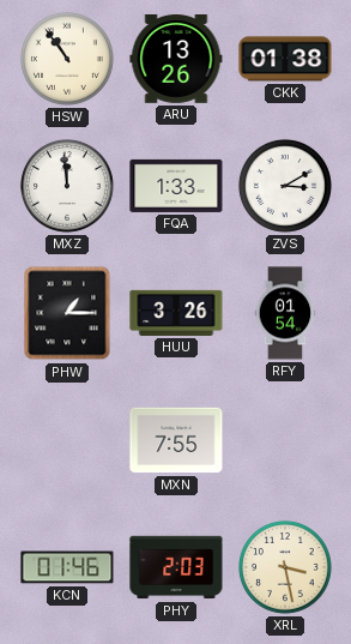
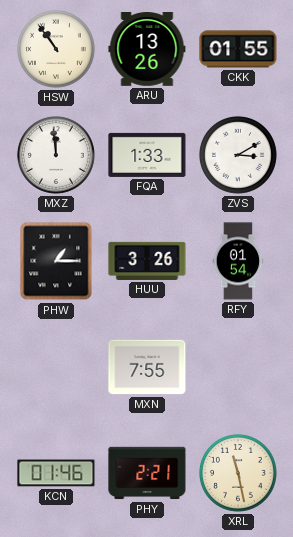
CKK: 01:38 -> 01:55 (238, 49)
PHY: 2:03 -> 2:21 (147, 473)
XRL: 3:28 -> 11:28 (238, 473)
